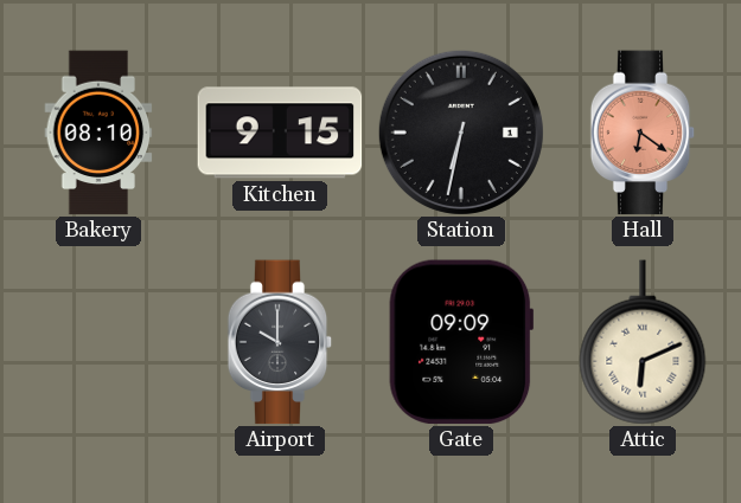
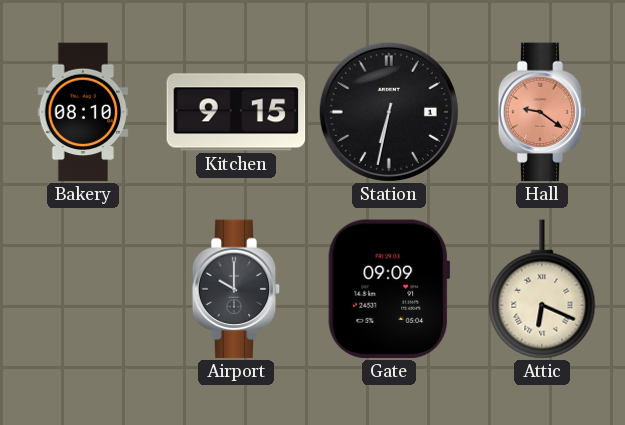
Hall: 6:21 -> 9:21 (542, 112)
Attic: 6:11 -> 6:19 (542, 289)
